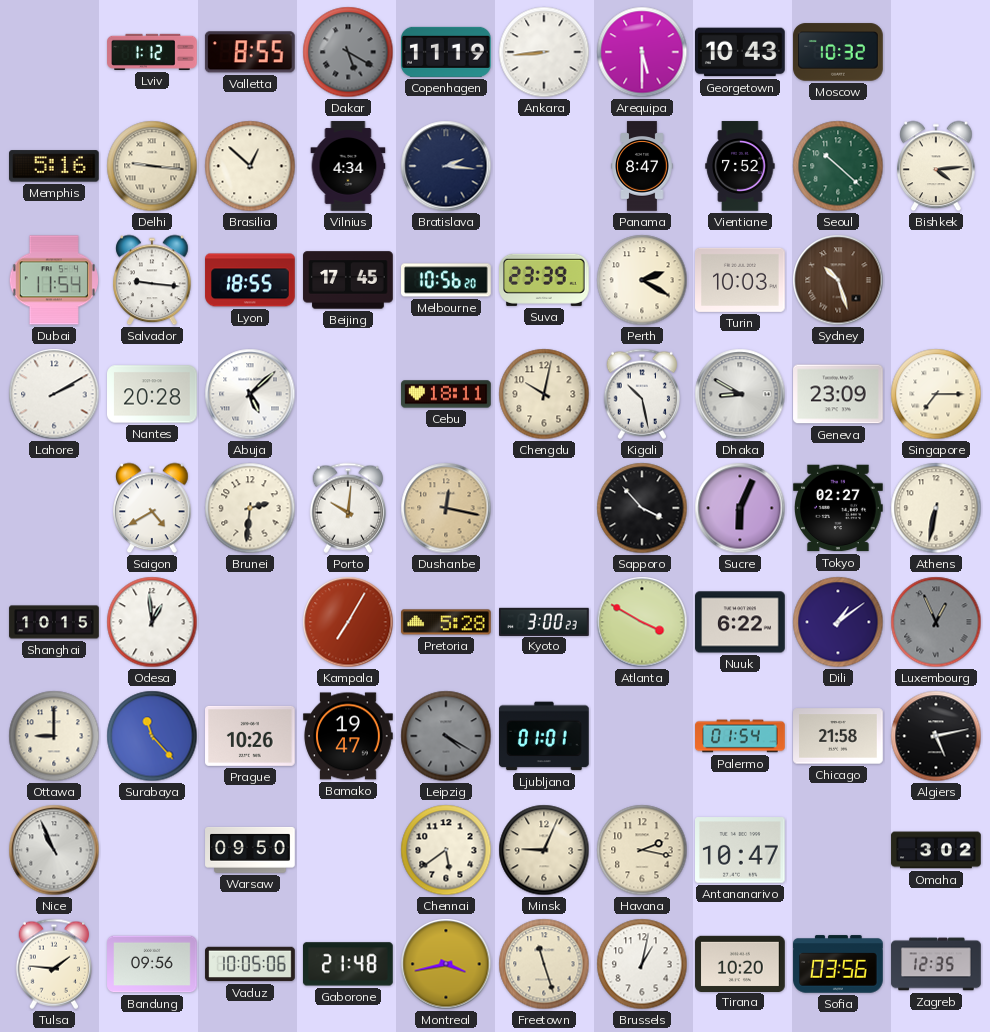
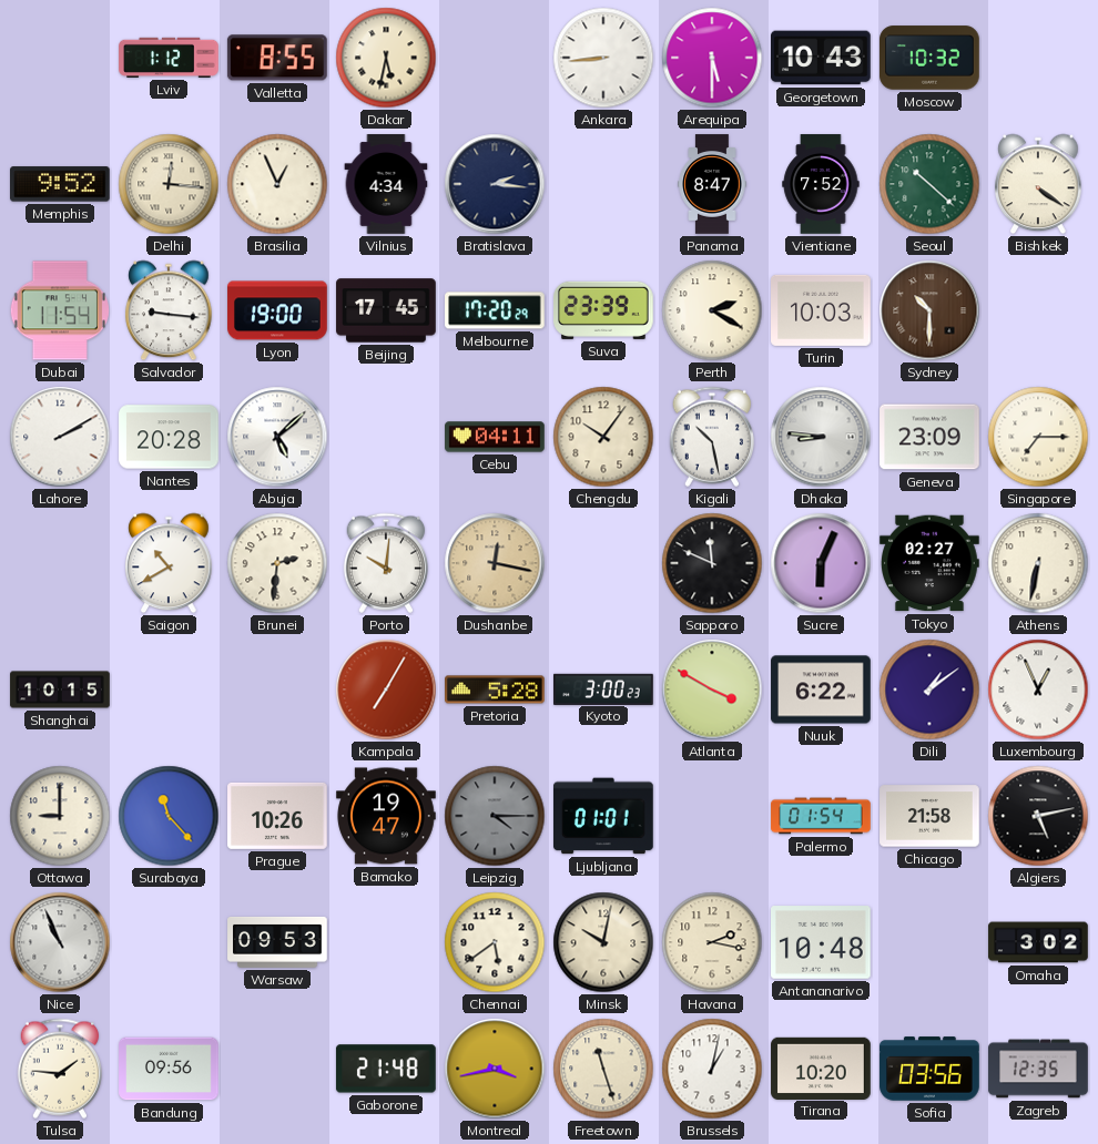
Dakar: 5:20 -> 5:32 (386, 58)
Dakar dial: grey -> cream (386, 58)
Copenhagen: 11:19 -> none (447, 52)
Memphis: 5:16 -> 9:52 (61, 184)
Delhi: 9:16 -> 12:16 (169, 184)
Brasilia: 12:52 -> 12:56 (277, 184)
Bishkek: 4:14 -> 4:21 (1038, 184)
Lyon: 18:55 -> 19:00 (277, 310)
Melbourne: 10:56 -> 17:20 (495, 310)
Sydney: 10:27 -> 10:30 (929, 310)
Cebu: 18:11 -> 04:11 (495, 437)
Chengdu: 10:02 -> 10:06 (603, 437)
Dhaka: 8:50 -> 8:46 (821, 437)
Saigon: 4:40 -> 10:40 (169, 563)
Sapporo: 3:53 -> 11:49 (712, 563)
Odesa: 12:59 -> none (152, 622)
Luxembourg dial: grey -> white (1038, 690)
Leipzig: 4:20 -> 4:15 (495, 816)
Warsaw: 09:50 -> 09:53 (277, 942)
Minsk: 9:04 -> 10:02 (603, 942)
Antananarivo: 10:47 -> 10:48 (822, 942)
Vaduz: 10:05 -> none (250, 964)
